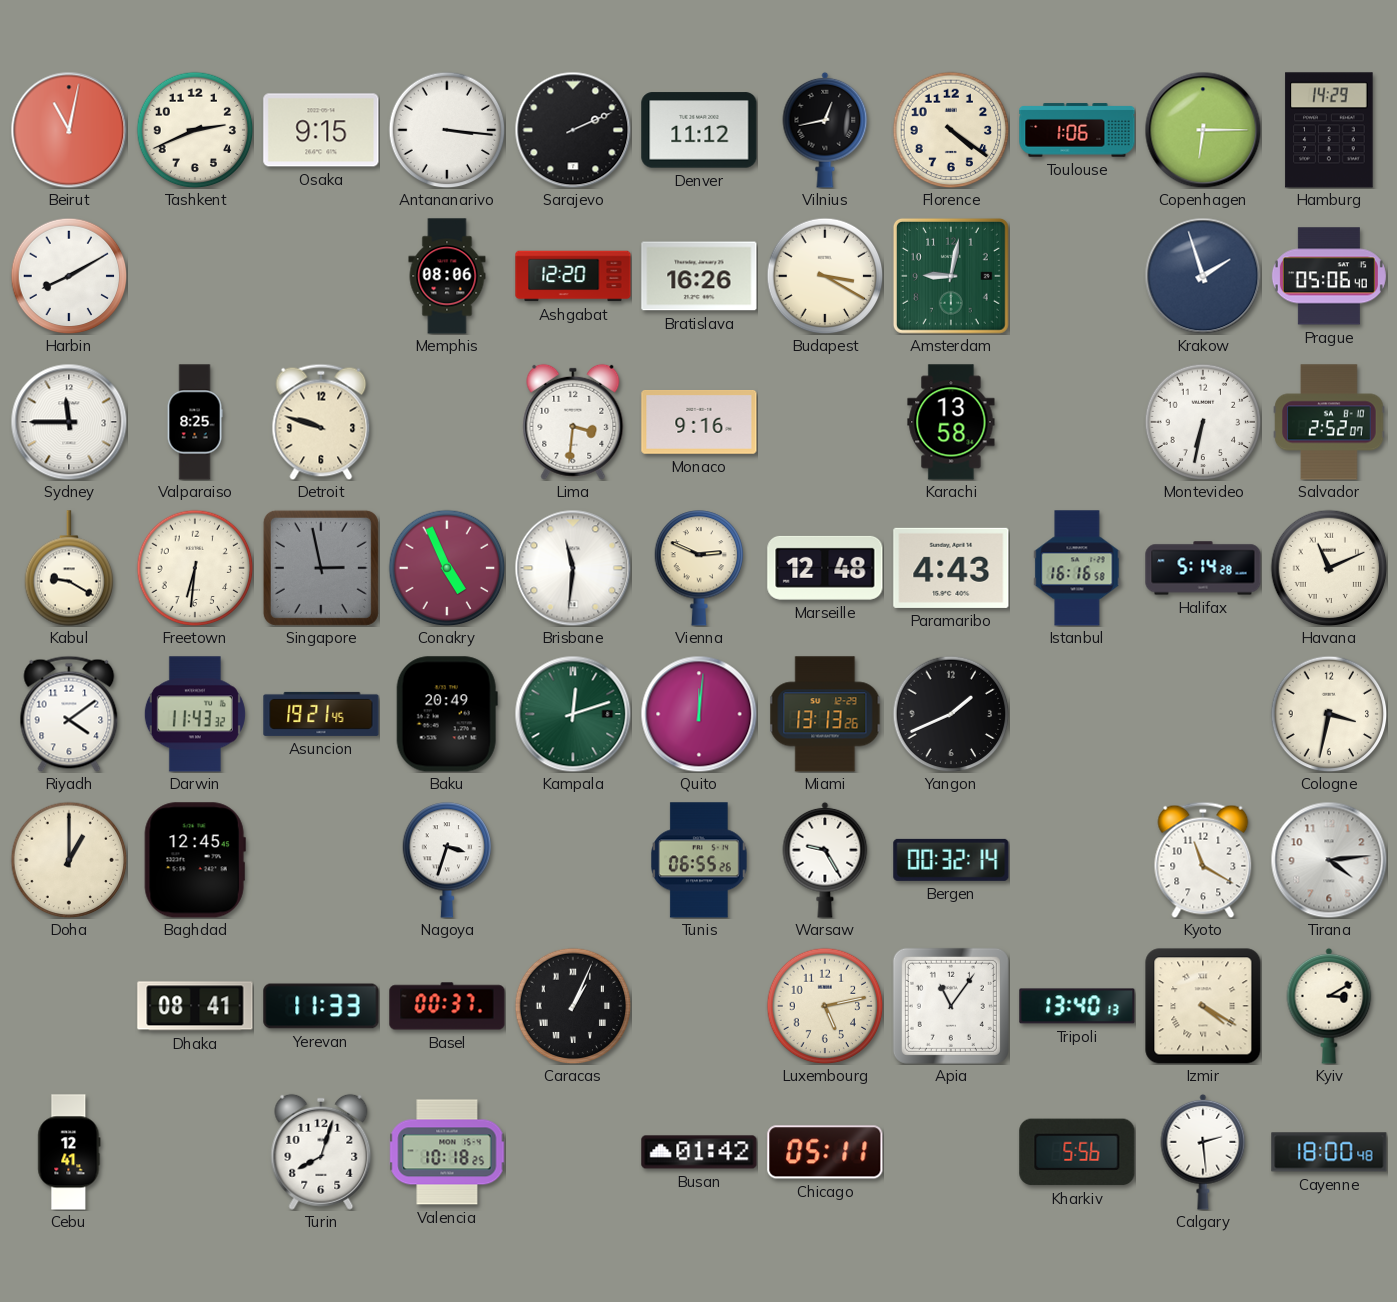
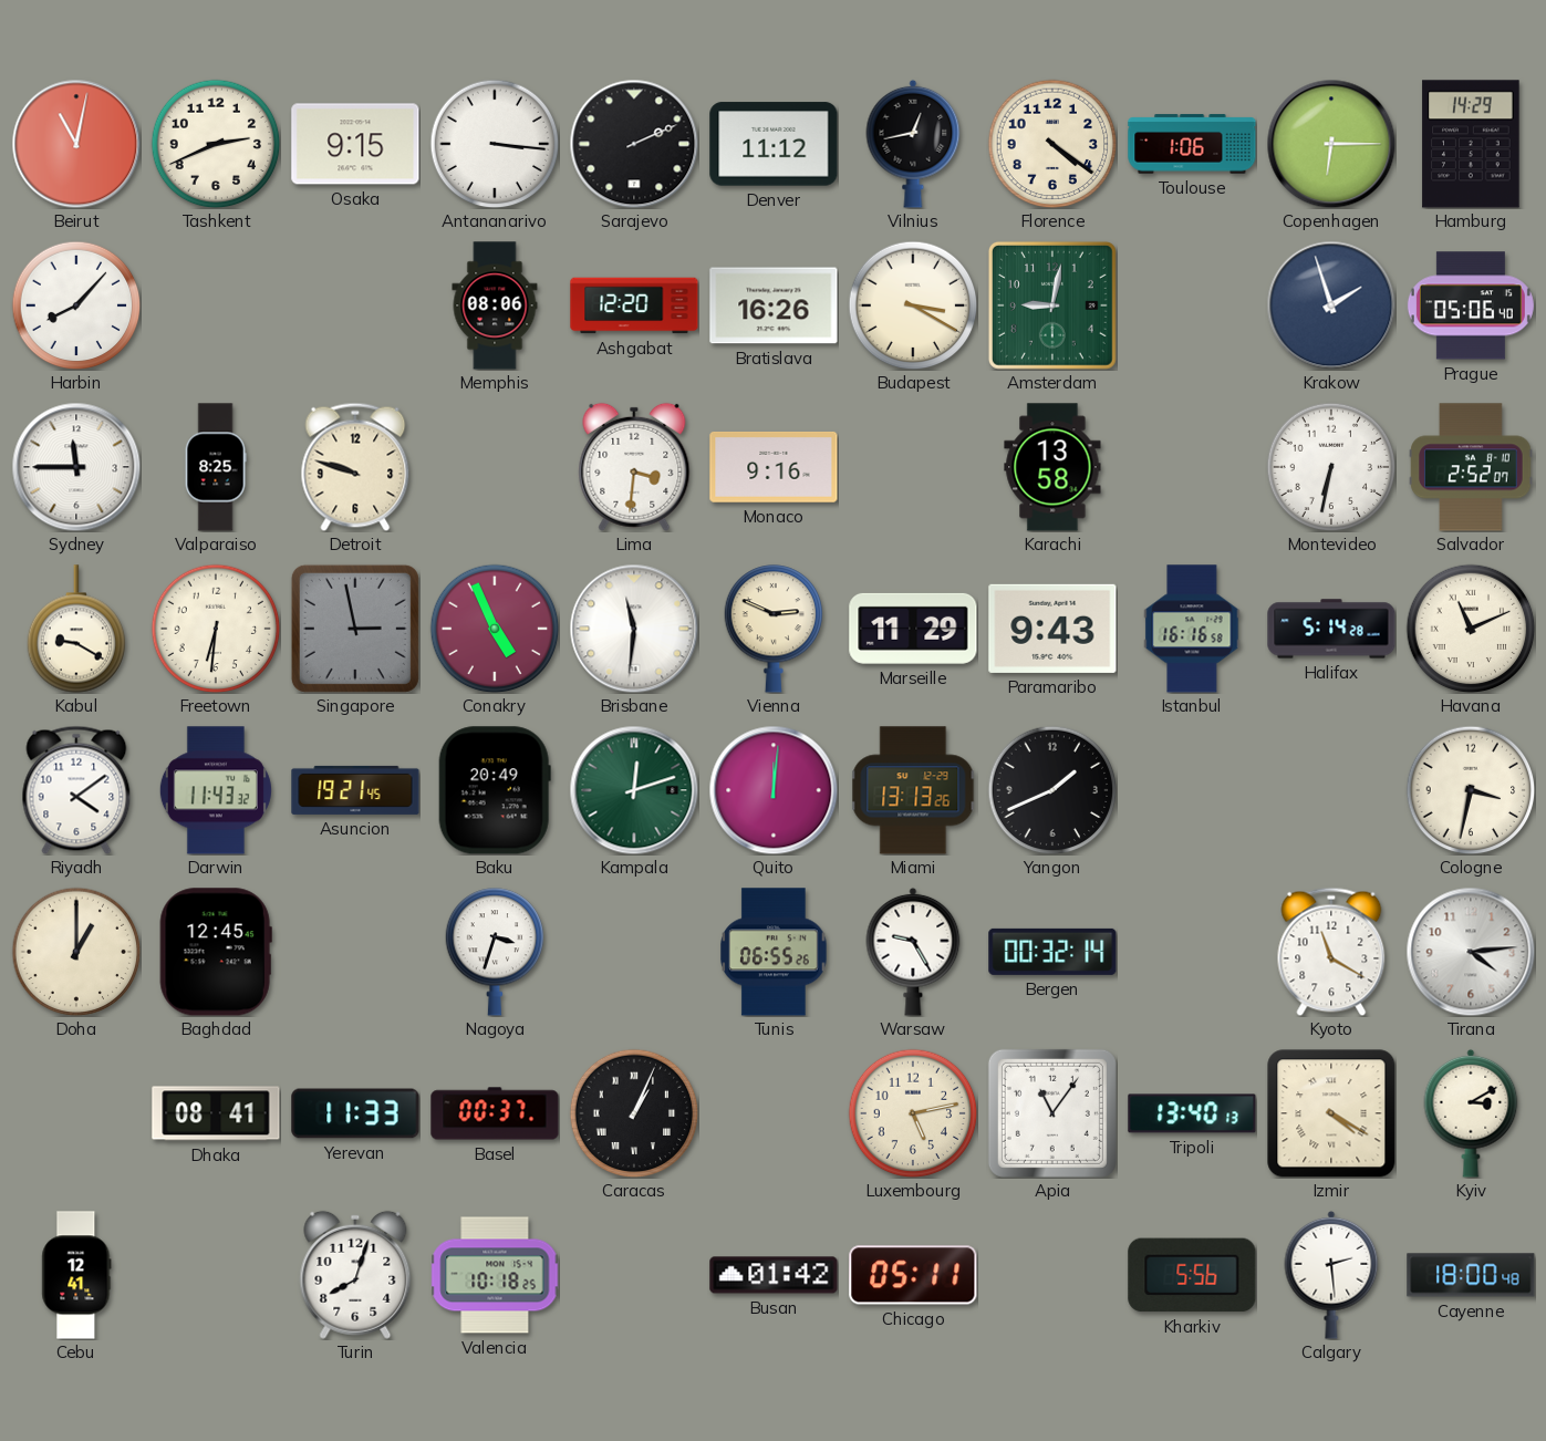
Harbin: 8:10 -> 8:07 (76, 305)
Marseille: 12:48 -> 11:29 (913, 629)
Paramaribo: 4:43 -> 9:43 (1052, 629)
